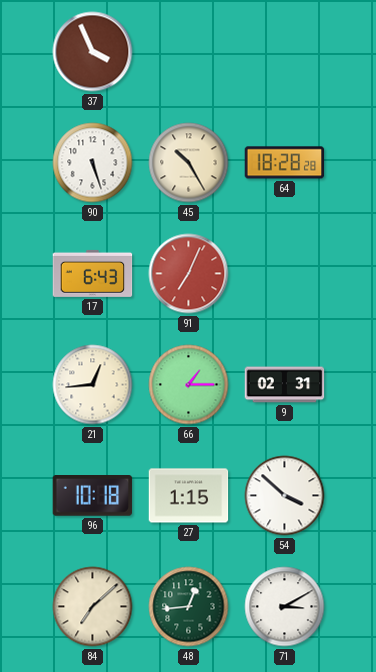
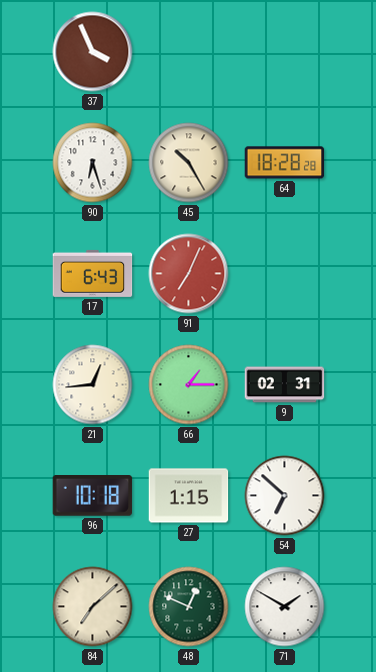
90: 5:27 -> 6:27 (93, 163)
54: 3:52 -> 6:52 (285, 496)
48: 12:44 -> 12:49 (189, 607)
71: 3:10 -> 1:50 (285, 607)
